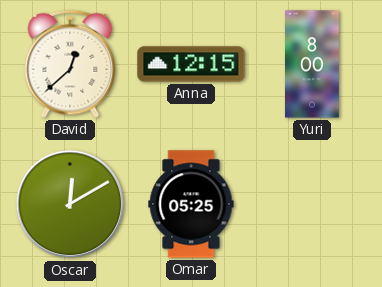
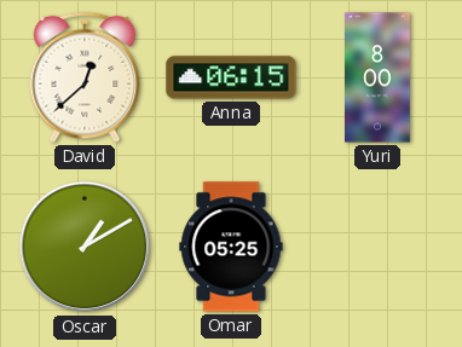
Anna: 12:15 -> 06:15 (231, 77)
Oscar: 12:10 -> 1:10 (85, 247)
